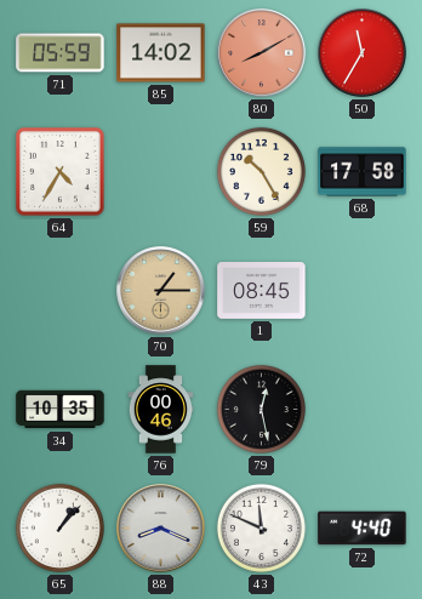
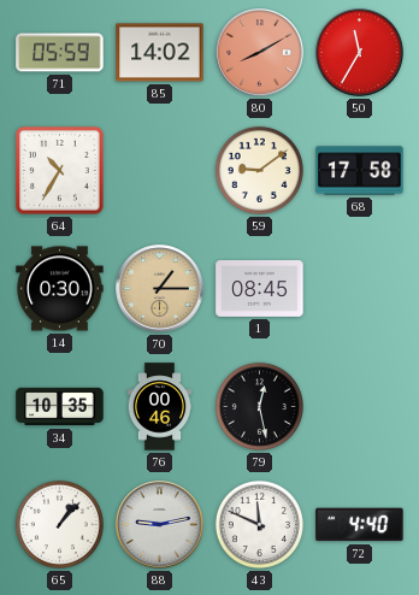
64: 4:35 -> 10:35 (60, 171)
59: 10:25 -> 9:09 (259, 170)
14: none -> 0:30 (60, 289)
88: 8:19 -> 9:13 (160, 525)
